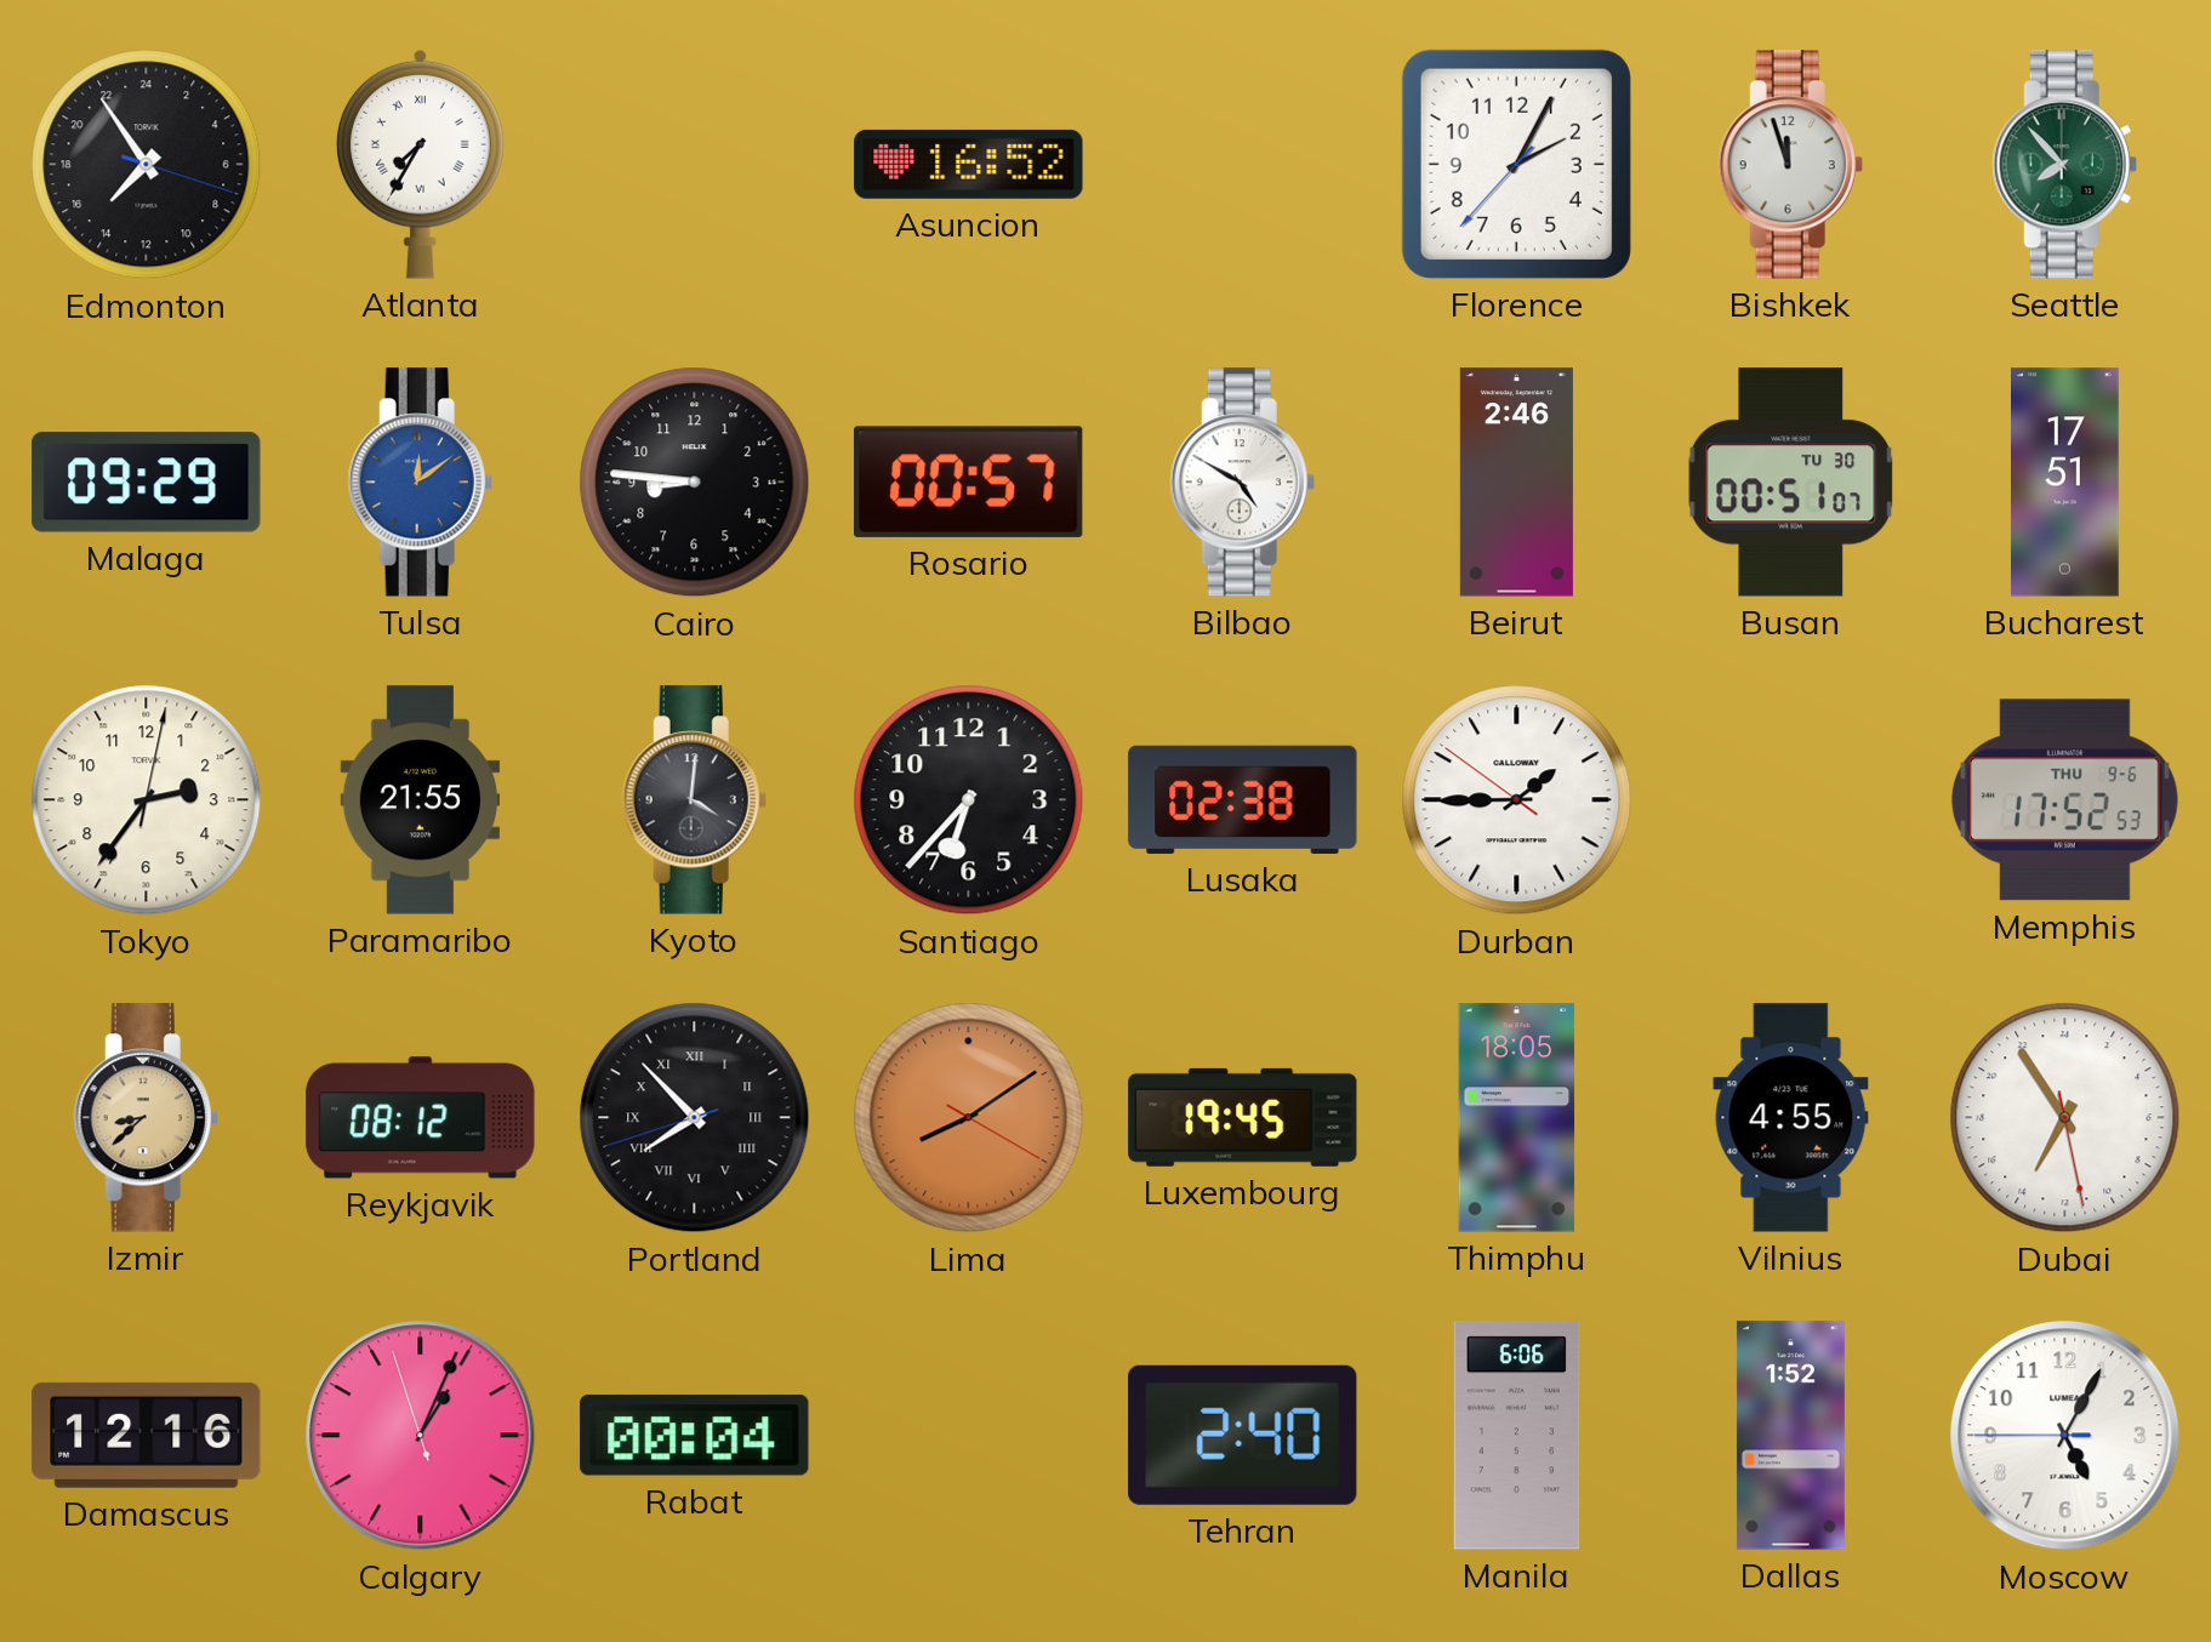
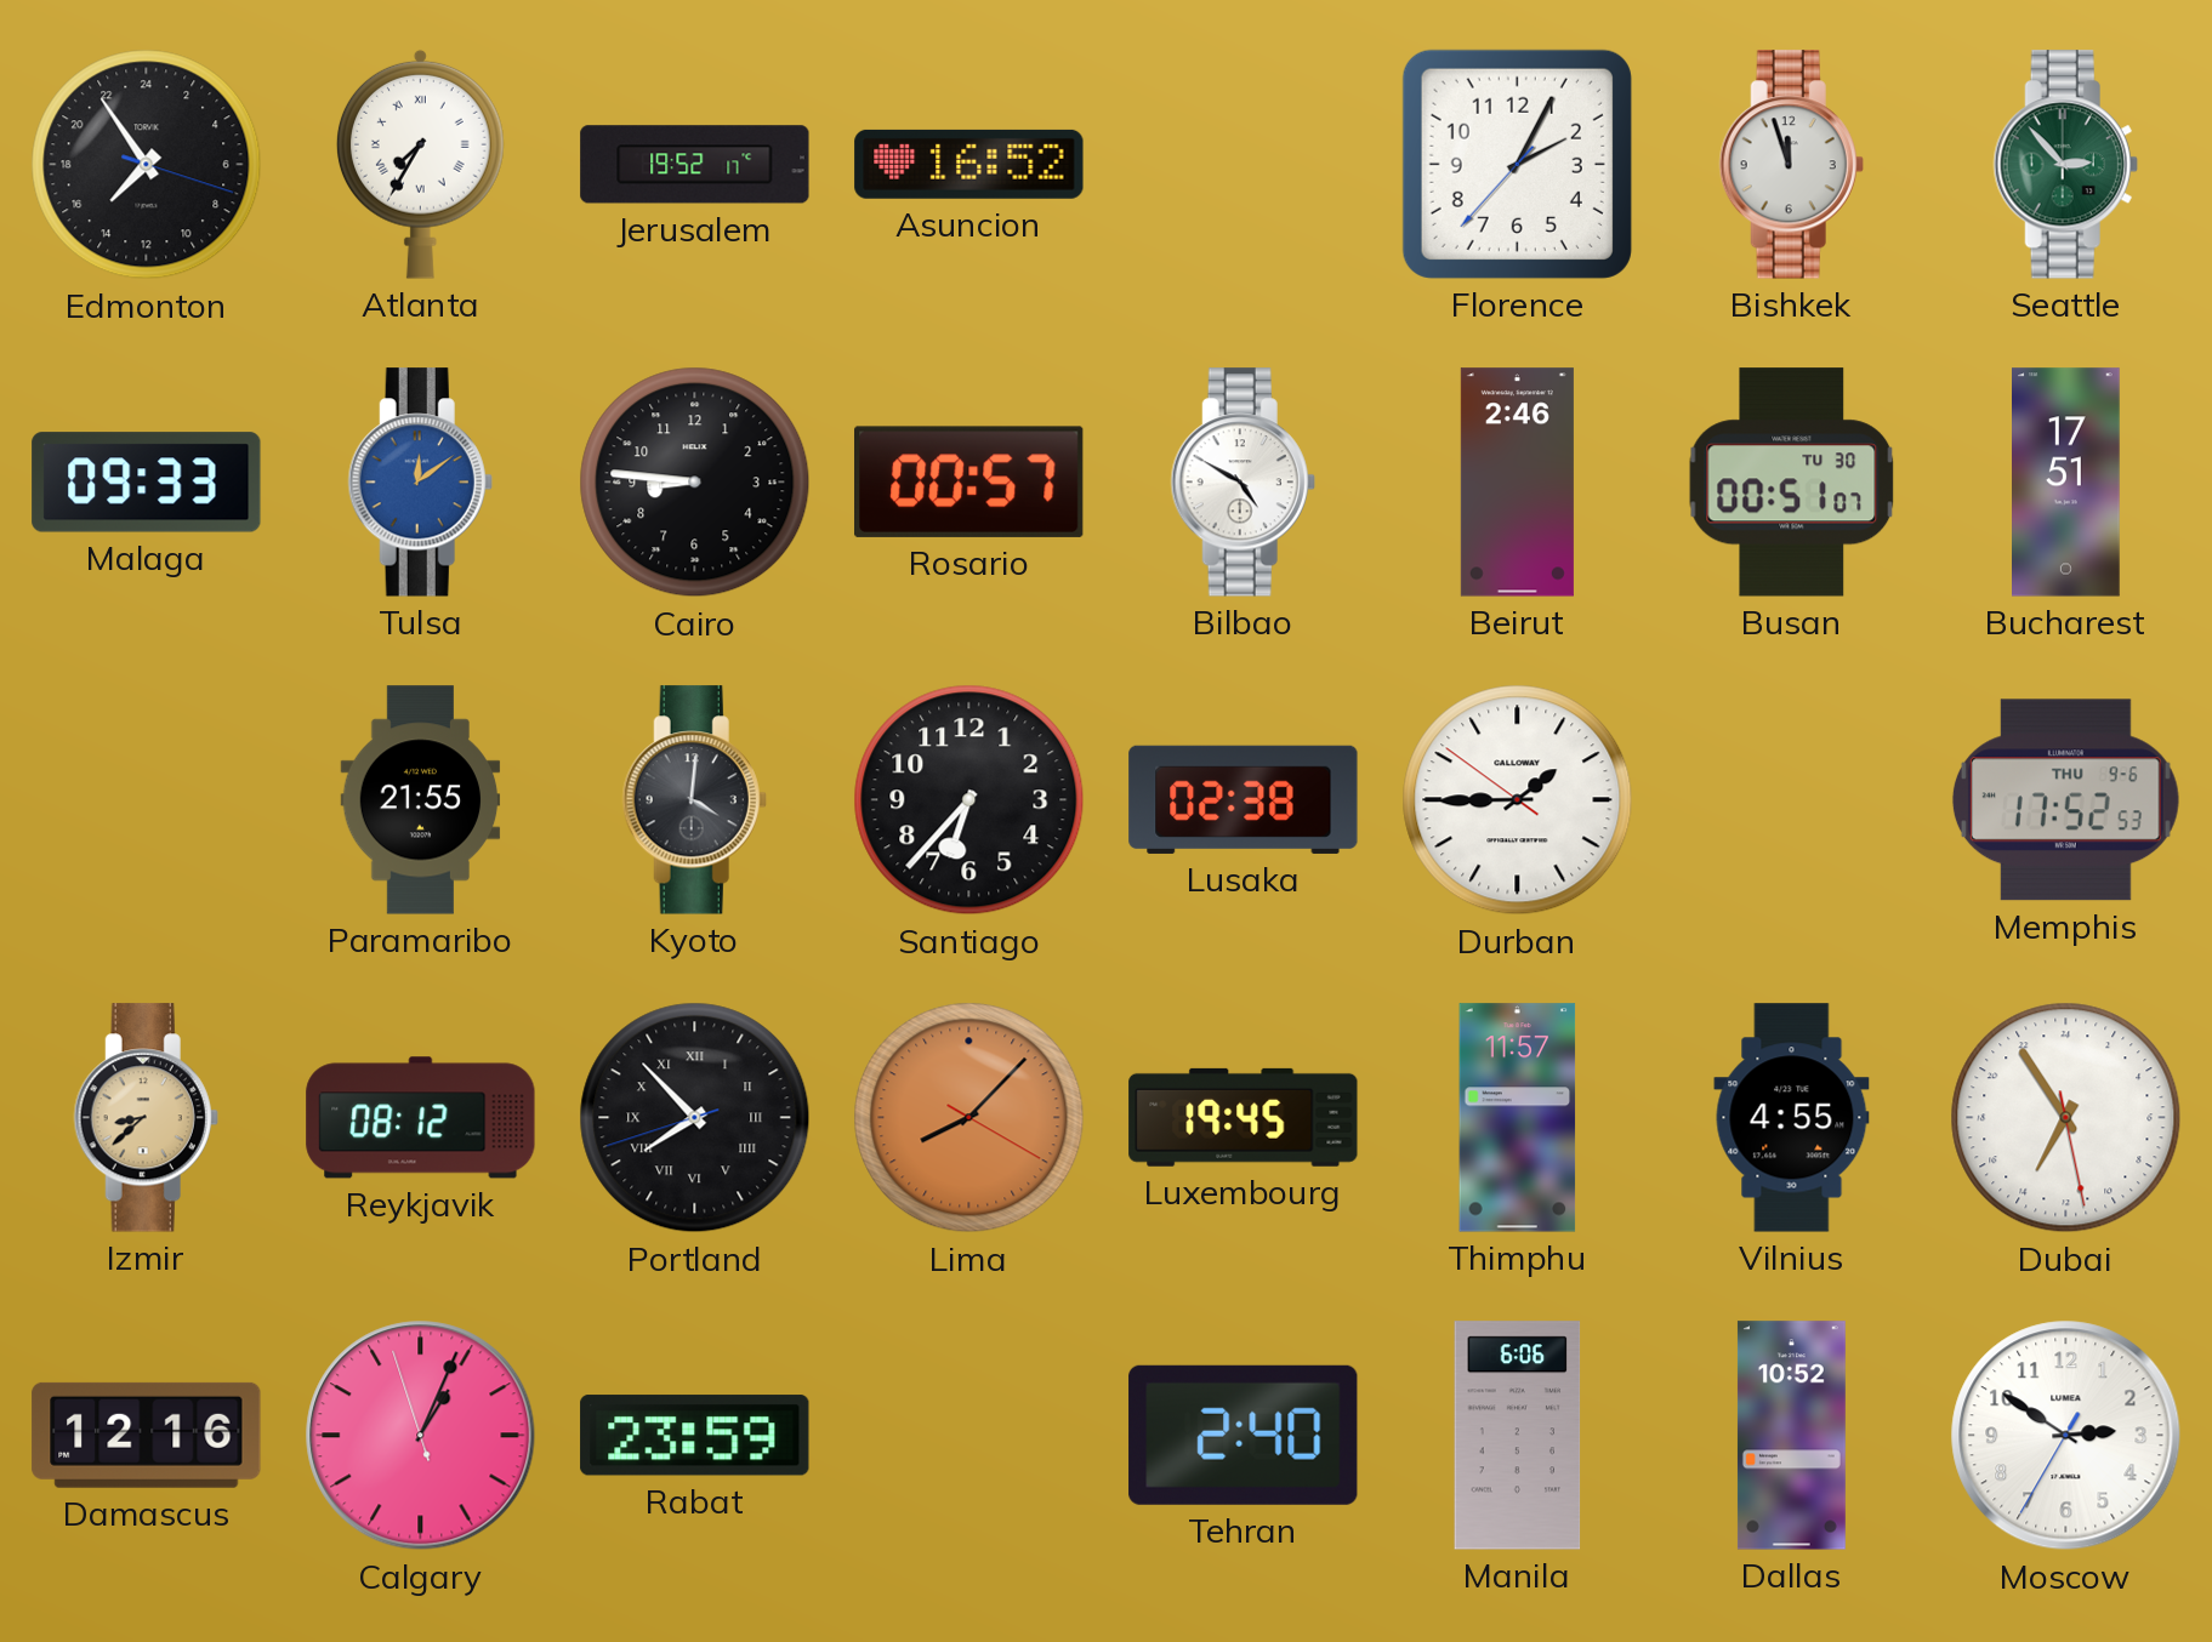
Jerusalem: none -> 19:52 (695, 165)
Seattle: 7:53 -> 2:53 (2065, 165)
Malaga: 09:29 -> 09:33 (147, 483)
Tokyo: 2:36 -> none (147, 800)
Lima: 8:09 -> 8:07 (969, 1118)
Thimphu: 18:05 -> 11:57 (1518, 1118)
Rabat: 00:04 -> 23:59 (695, 1436)
Dallas: 1:52 -> 10:52 (1791, 1436)
Moscow: 5:04 -> 2:50 (2066, 1436)
